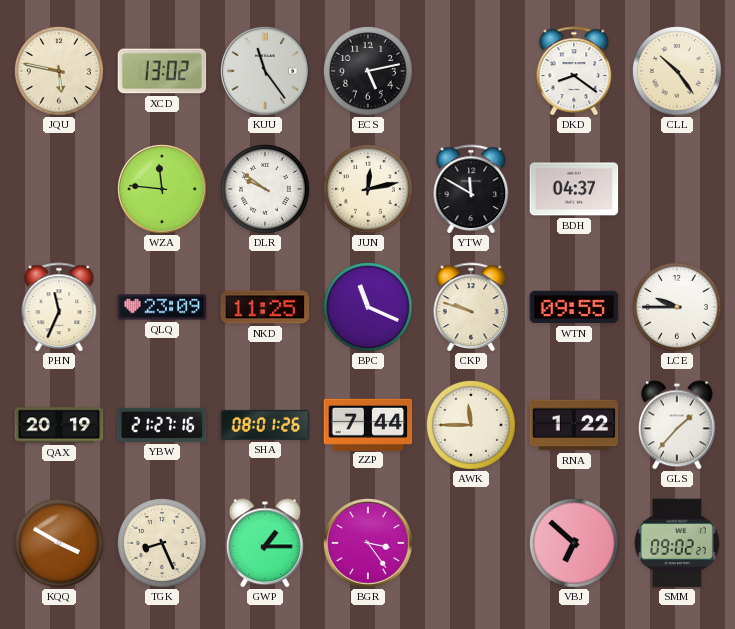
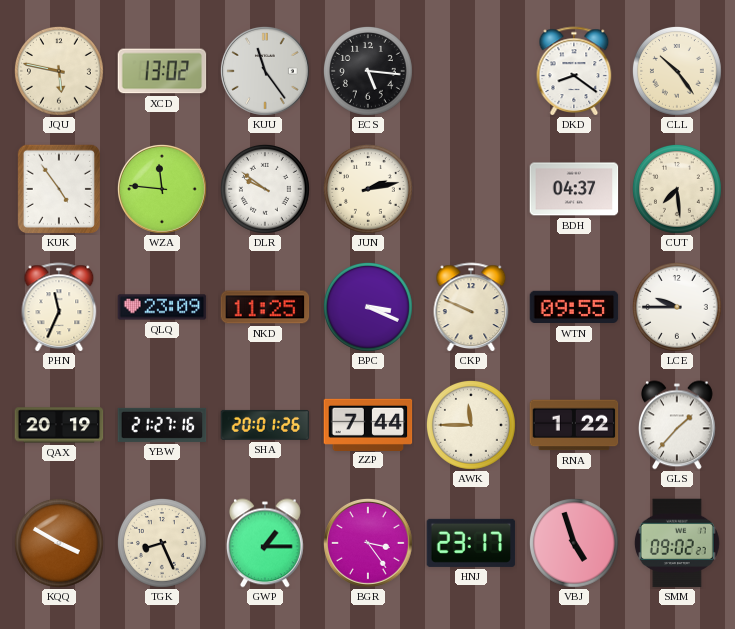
ECS: 5:13 -> 5:16 (368, 71)
KUK: none -> 4:54 (59, 188)
JUN: 12:13 -> 2:13 (368, 189)
YTW: 11:50 -> none (471, 189)
CUT: none -> 7:29 (677, 189)
BPC: 11:19 -> 3:19 (368, 307)
CKP: 9:48 -> 9:49 (471, 307)
SHA: 08:01 -> 20:01 (265, 425)
HNJ: none -> 23:17 (471, 543)
VBJ: 6:52 -> 4:57 (574, 543)
